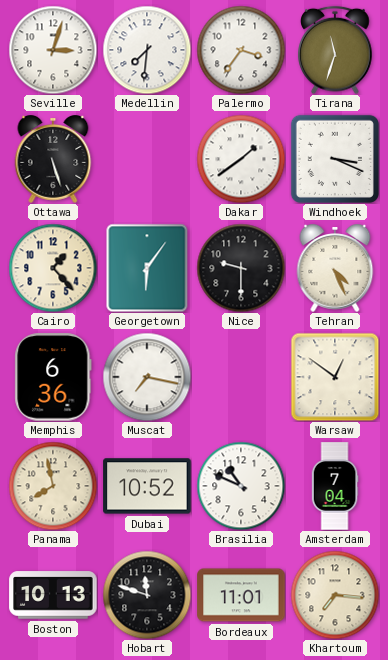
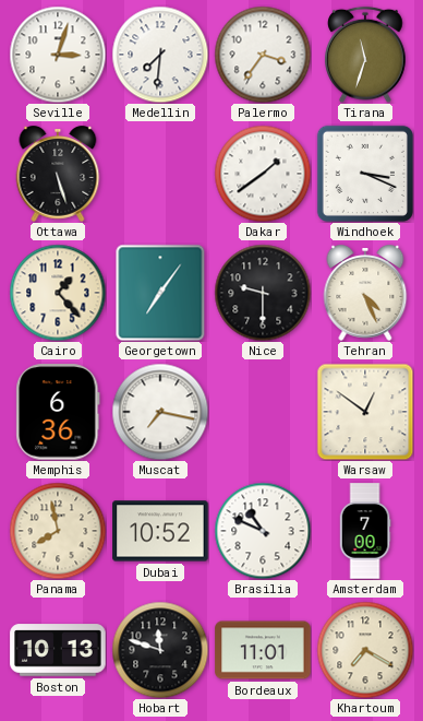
Georgetown: 6:06 -> 7:06 (160, 293)
Amsterdam: 7:04 -> 7:00 (365, 531)
Khartoum: 7:16 -> 7:20 (365, 650)
